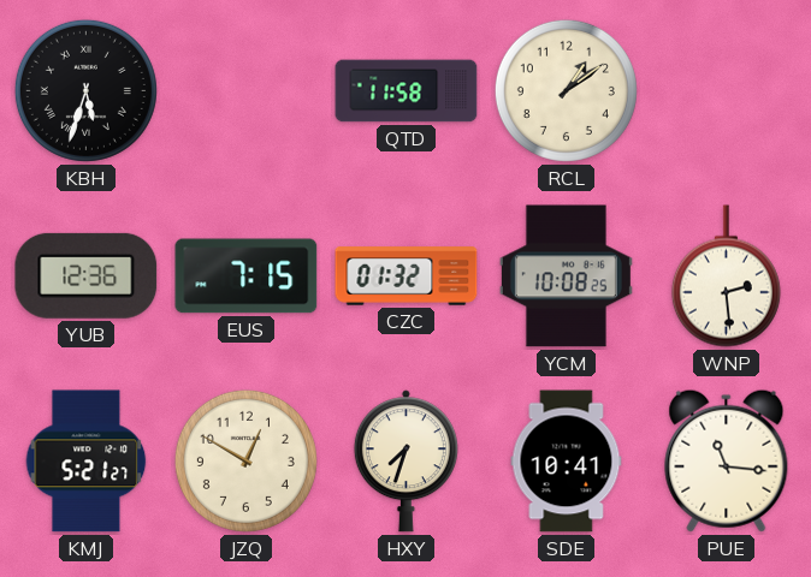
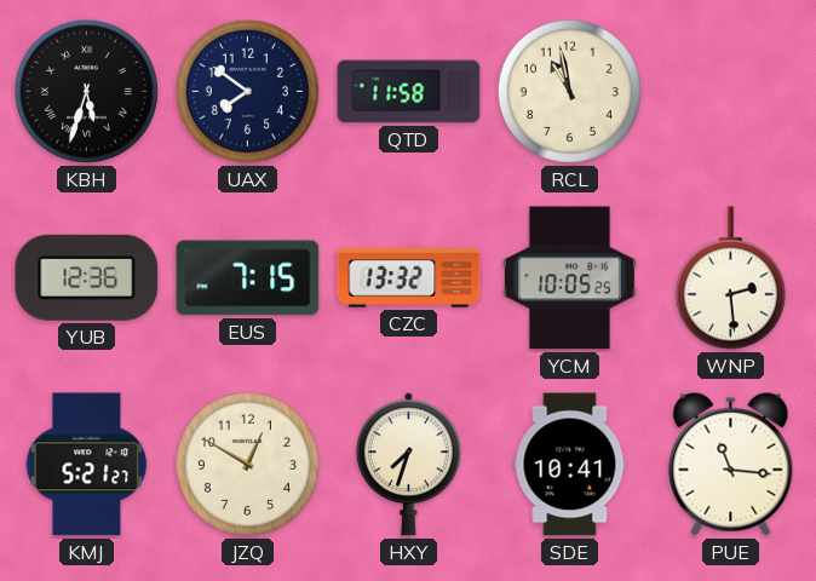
UAX: none -> 7:51 (247, 91)
RCL: 1:09 -> 10:58 (569, 91)
CZC: 01:32 -> 13:32 (409, 278)
YCM: 10:08 -> 10:05 (569, 278)
